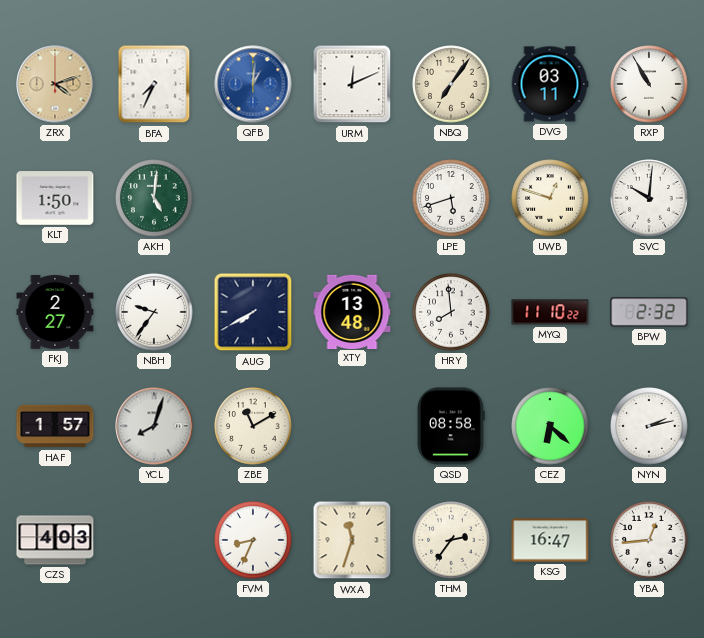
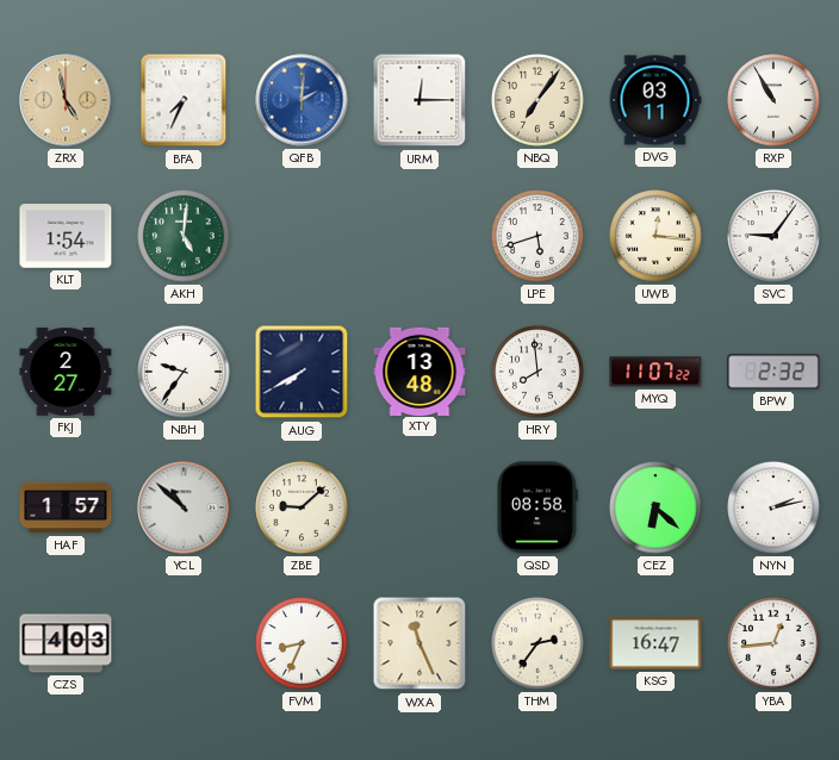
ZRX: 4:12 -> 4:58 (66, 100)
QFB: 1:01 -> 2:01 (302, 100)
URM: 12:11 -> 12:15 (419, 100)
KLT: 1:50 -> 1:54 (66, 236)
UWB: 12:48 -> 12:16 (655, 236)
SVC: 10:01 -> 9:06 (773, 236)
MYQ: 11:10 -> 11:07 (655, 372)
YCL: 8:03 -> 10:52 (184, 507)
ZBE: 11:10 -> 9:08 (302, 507)
WXA: 11:33 -> 11:26 (419, 643)
